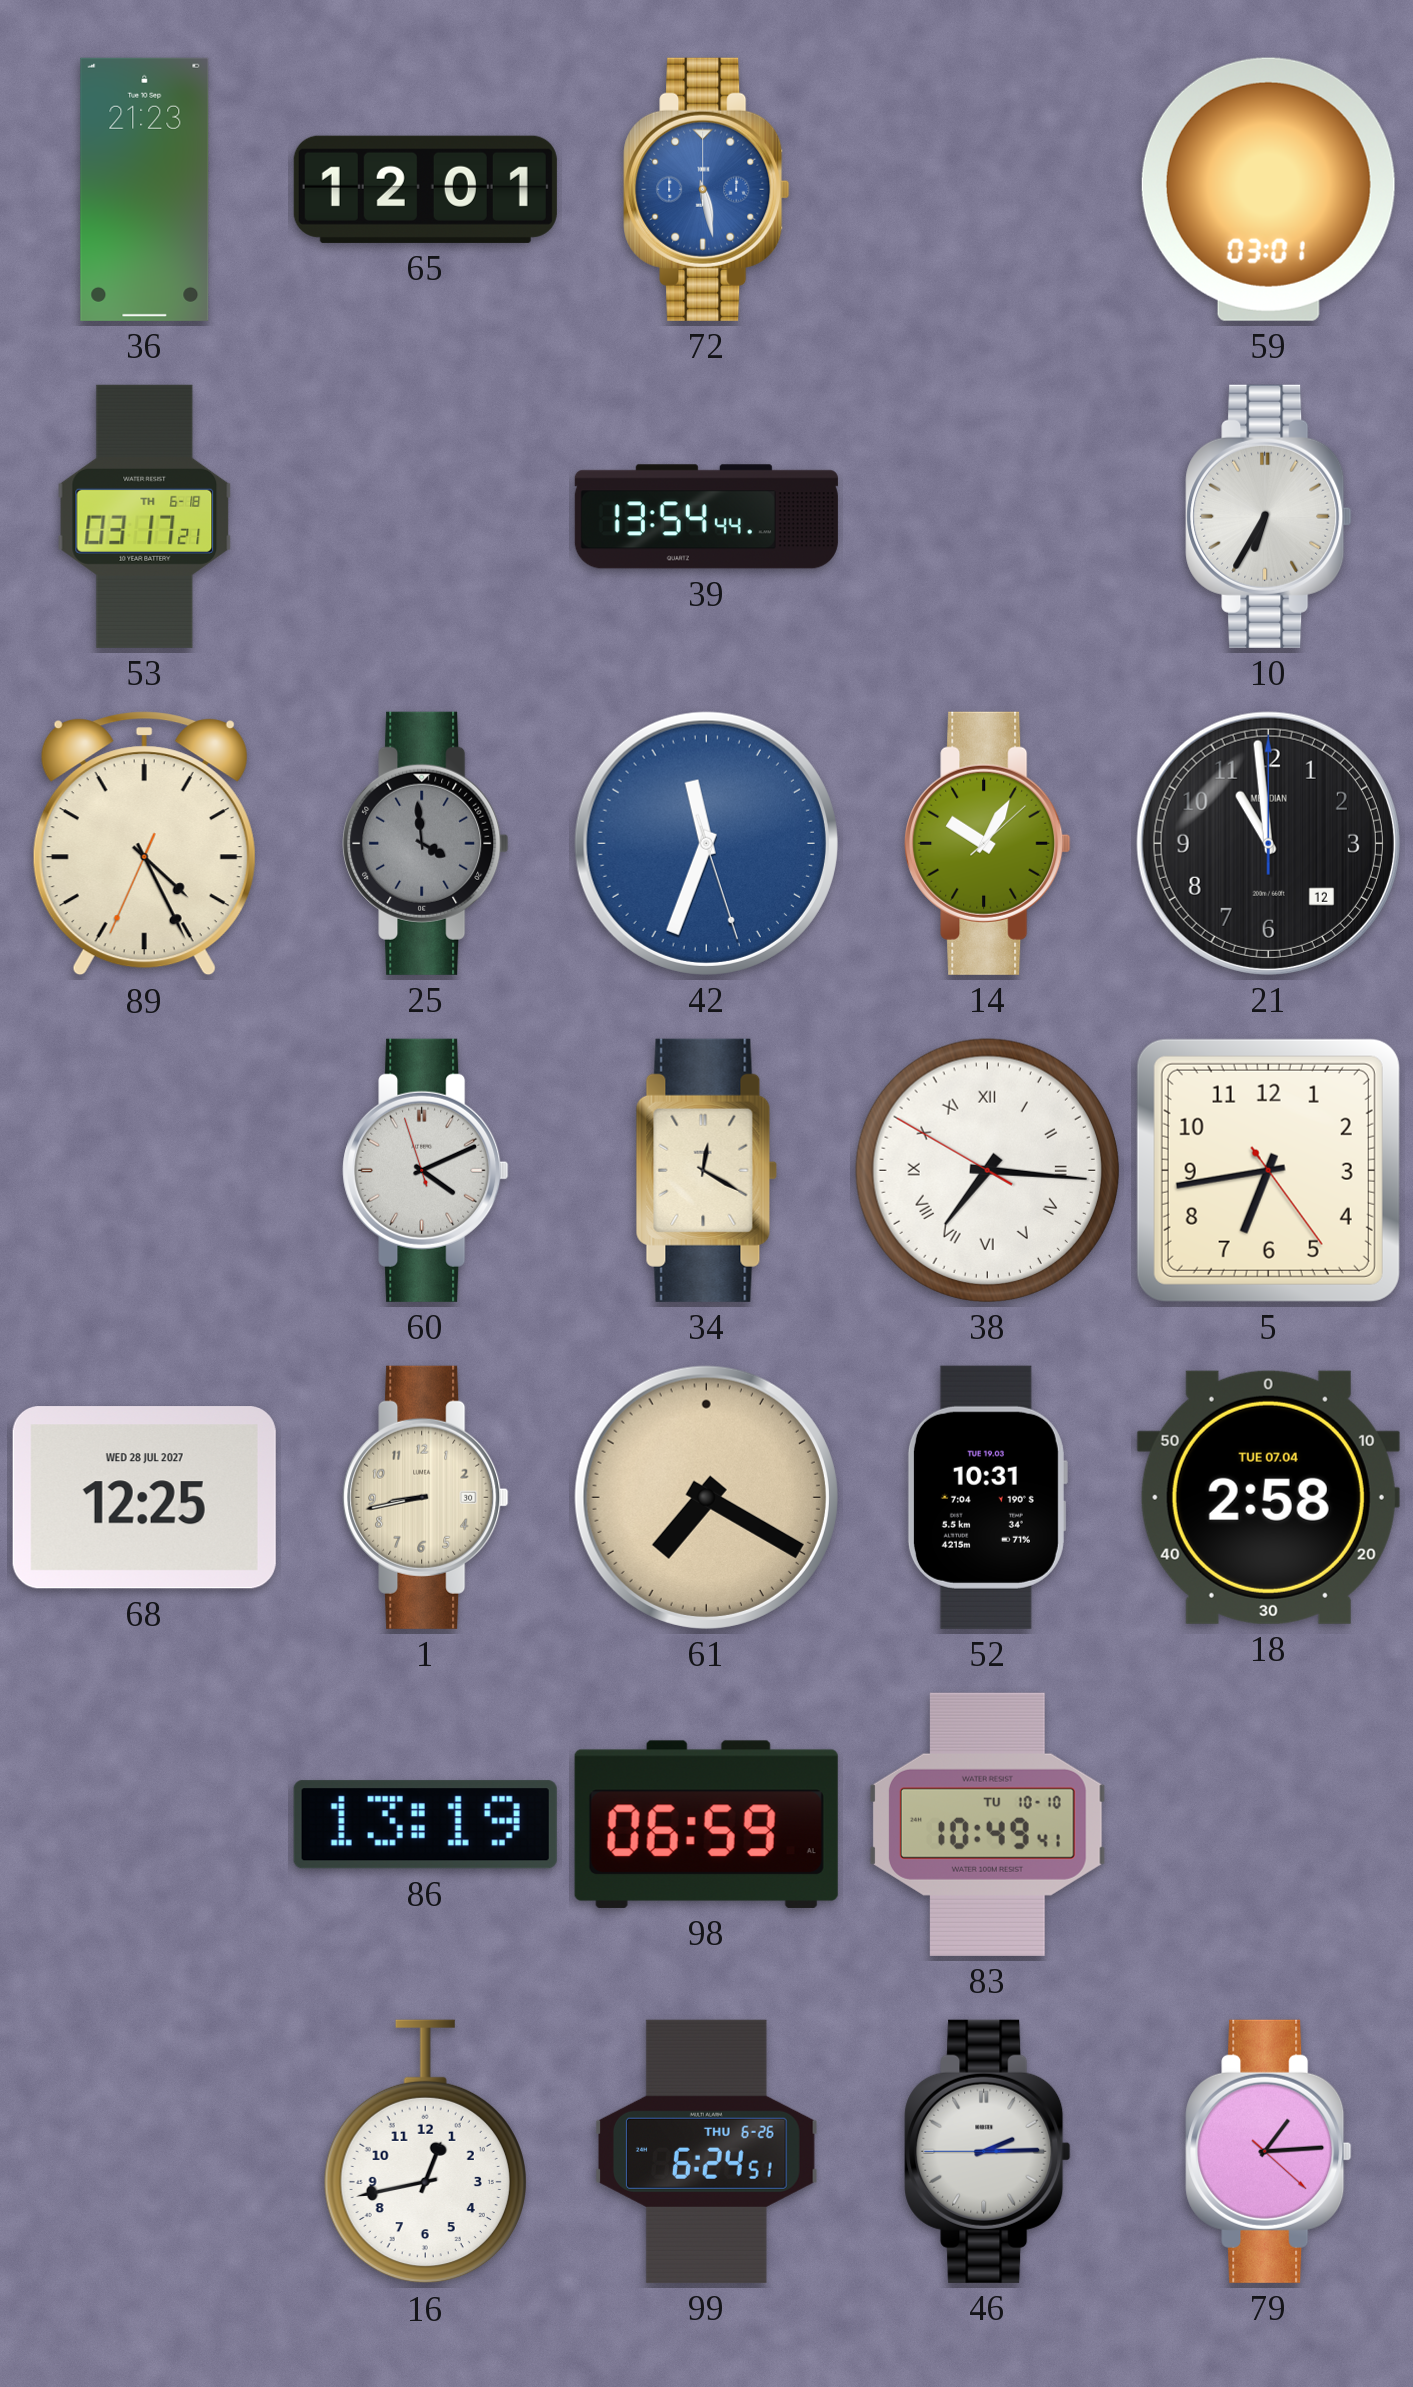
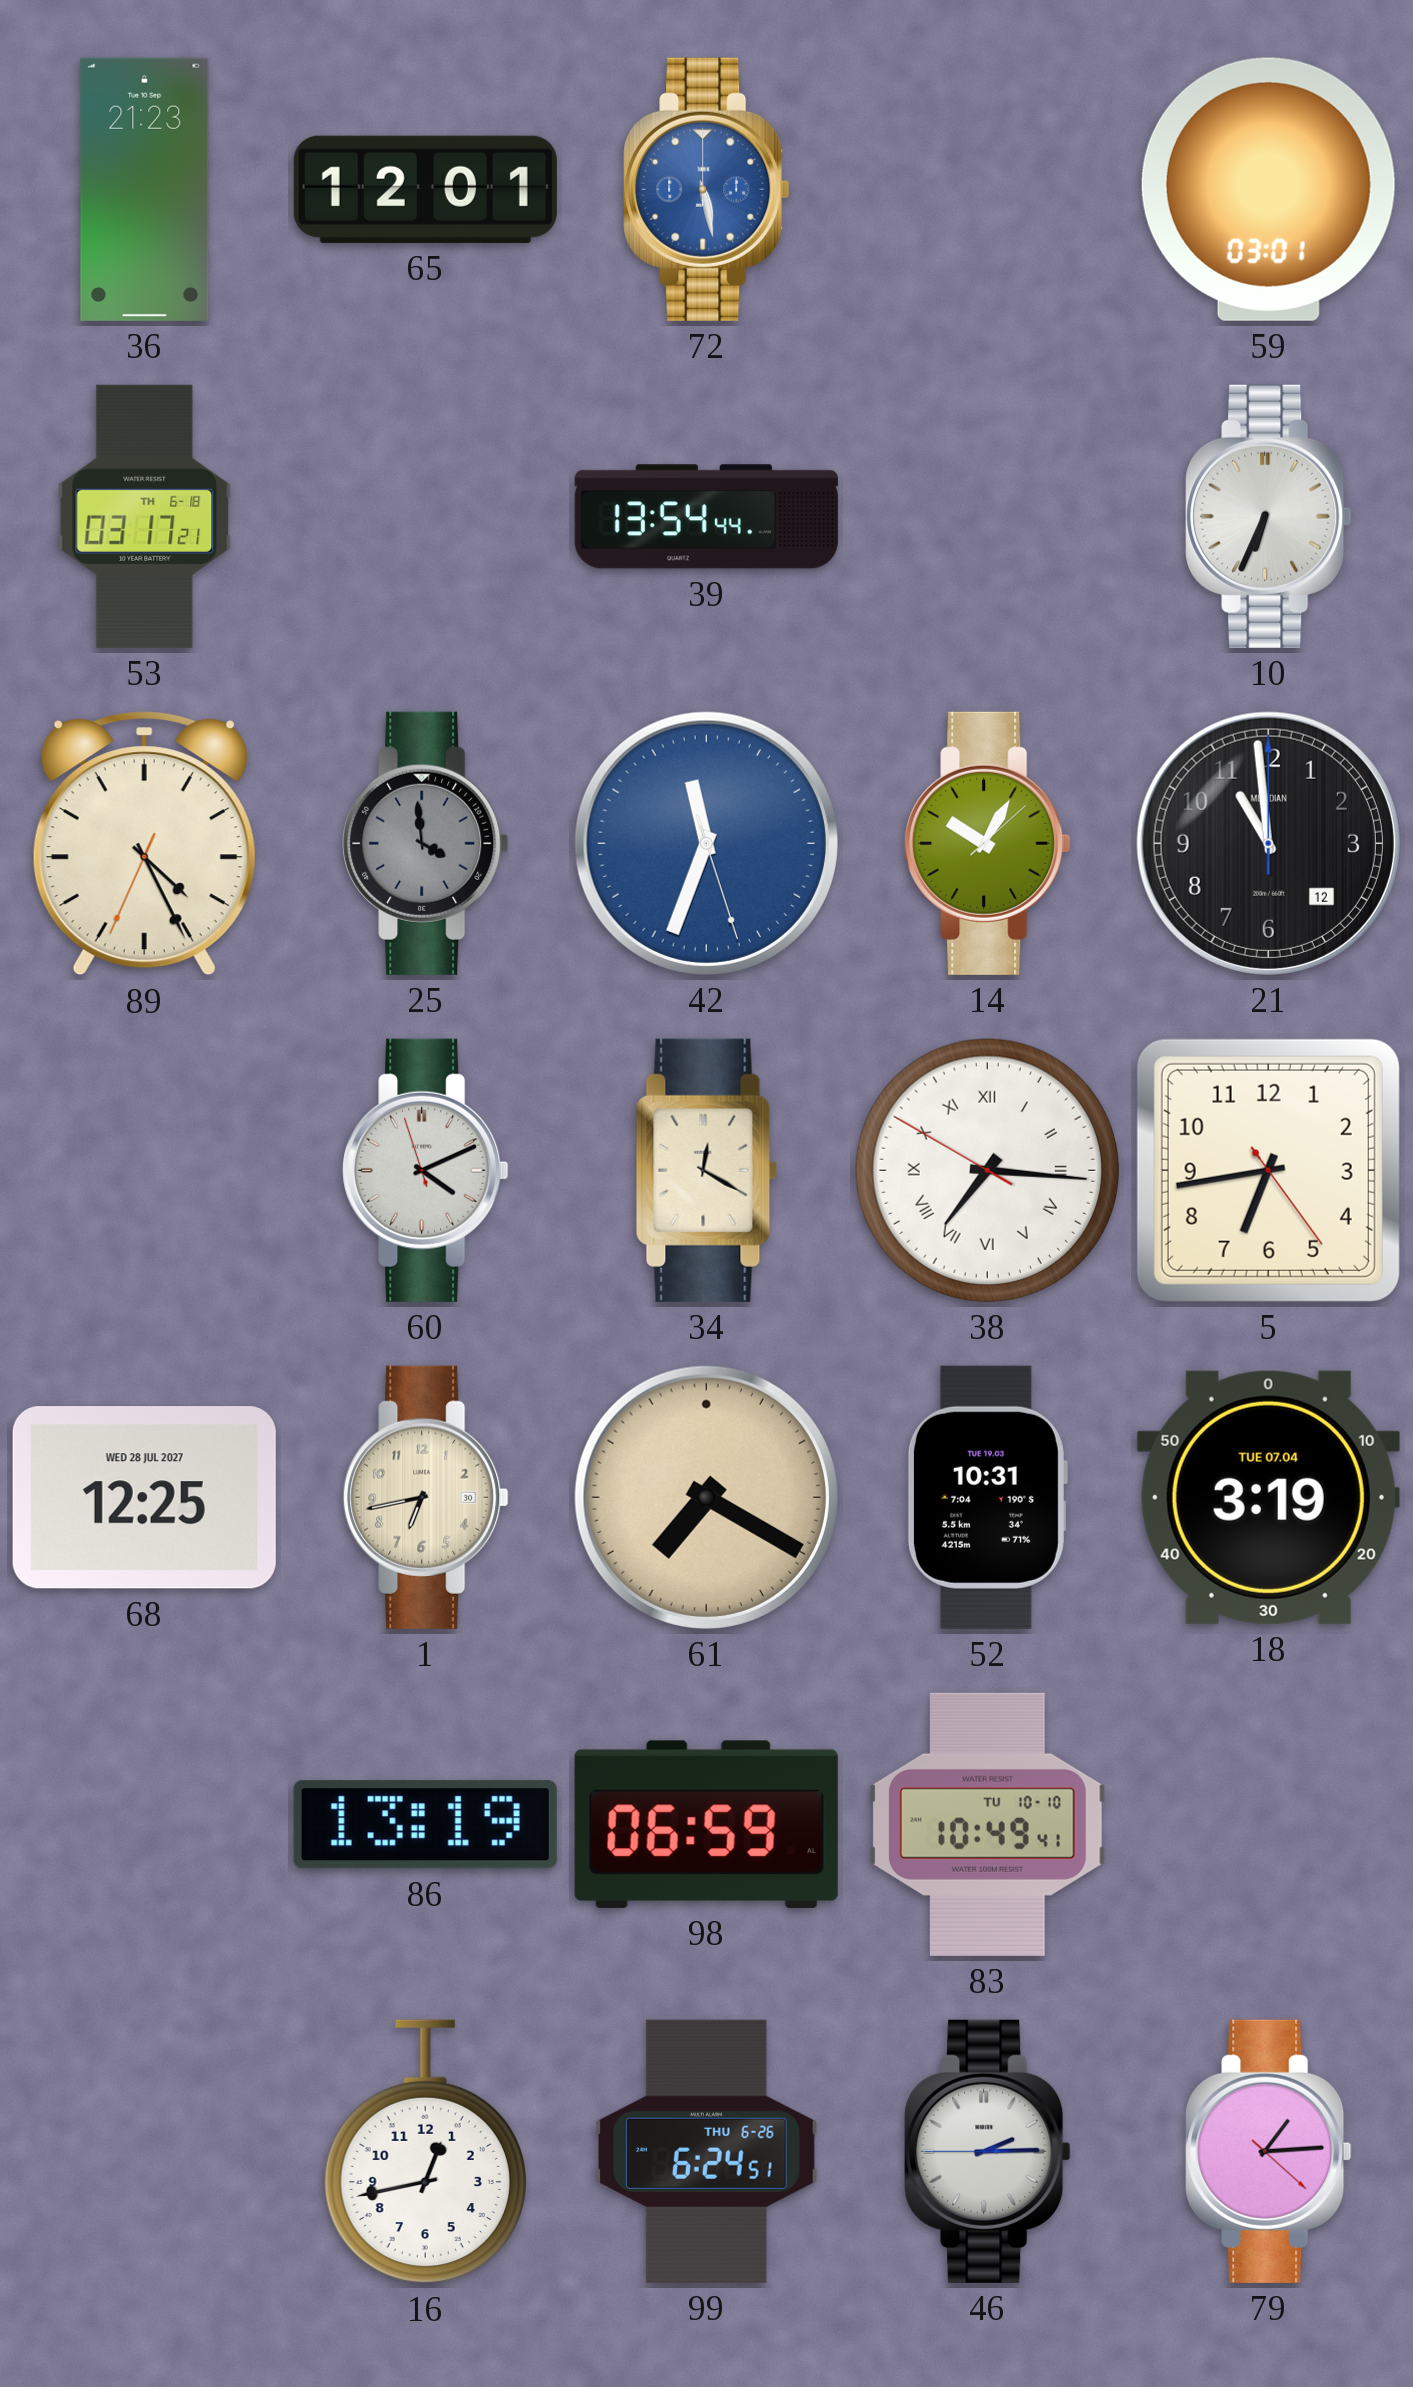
10: 6:35 -> 6:34 (1269, 516)
1: 8:43 -> 6:43 (426, 1497)
18: 2:58 -> 3:19 (1268, 1497)
